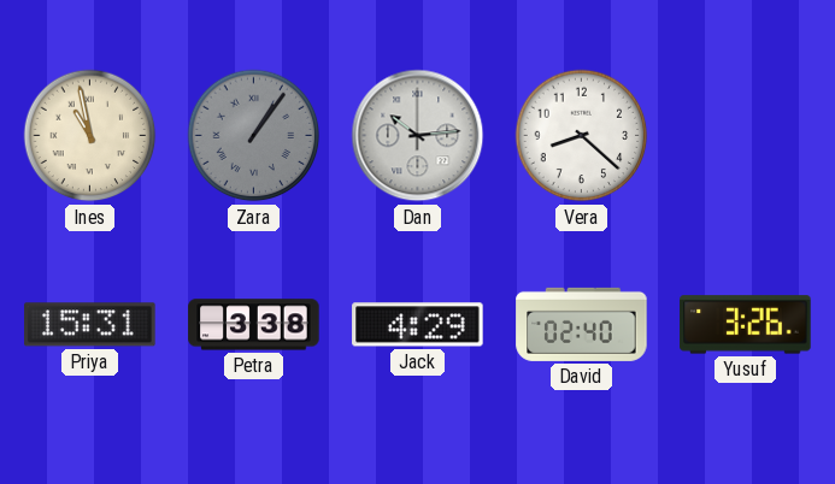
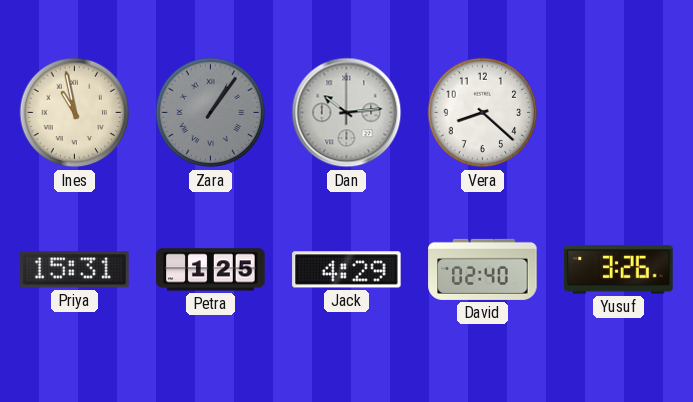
Petra: 3:38 -> 1:25 (211, 270)
